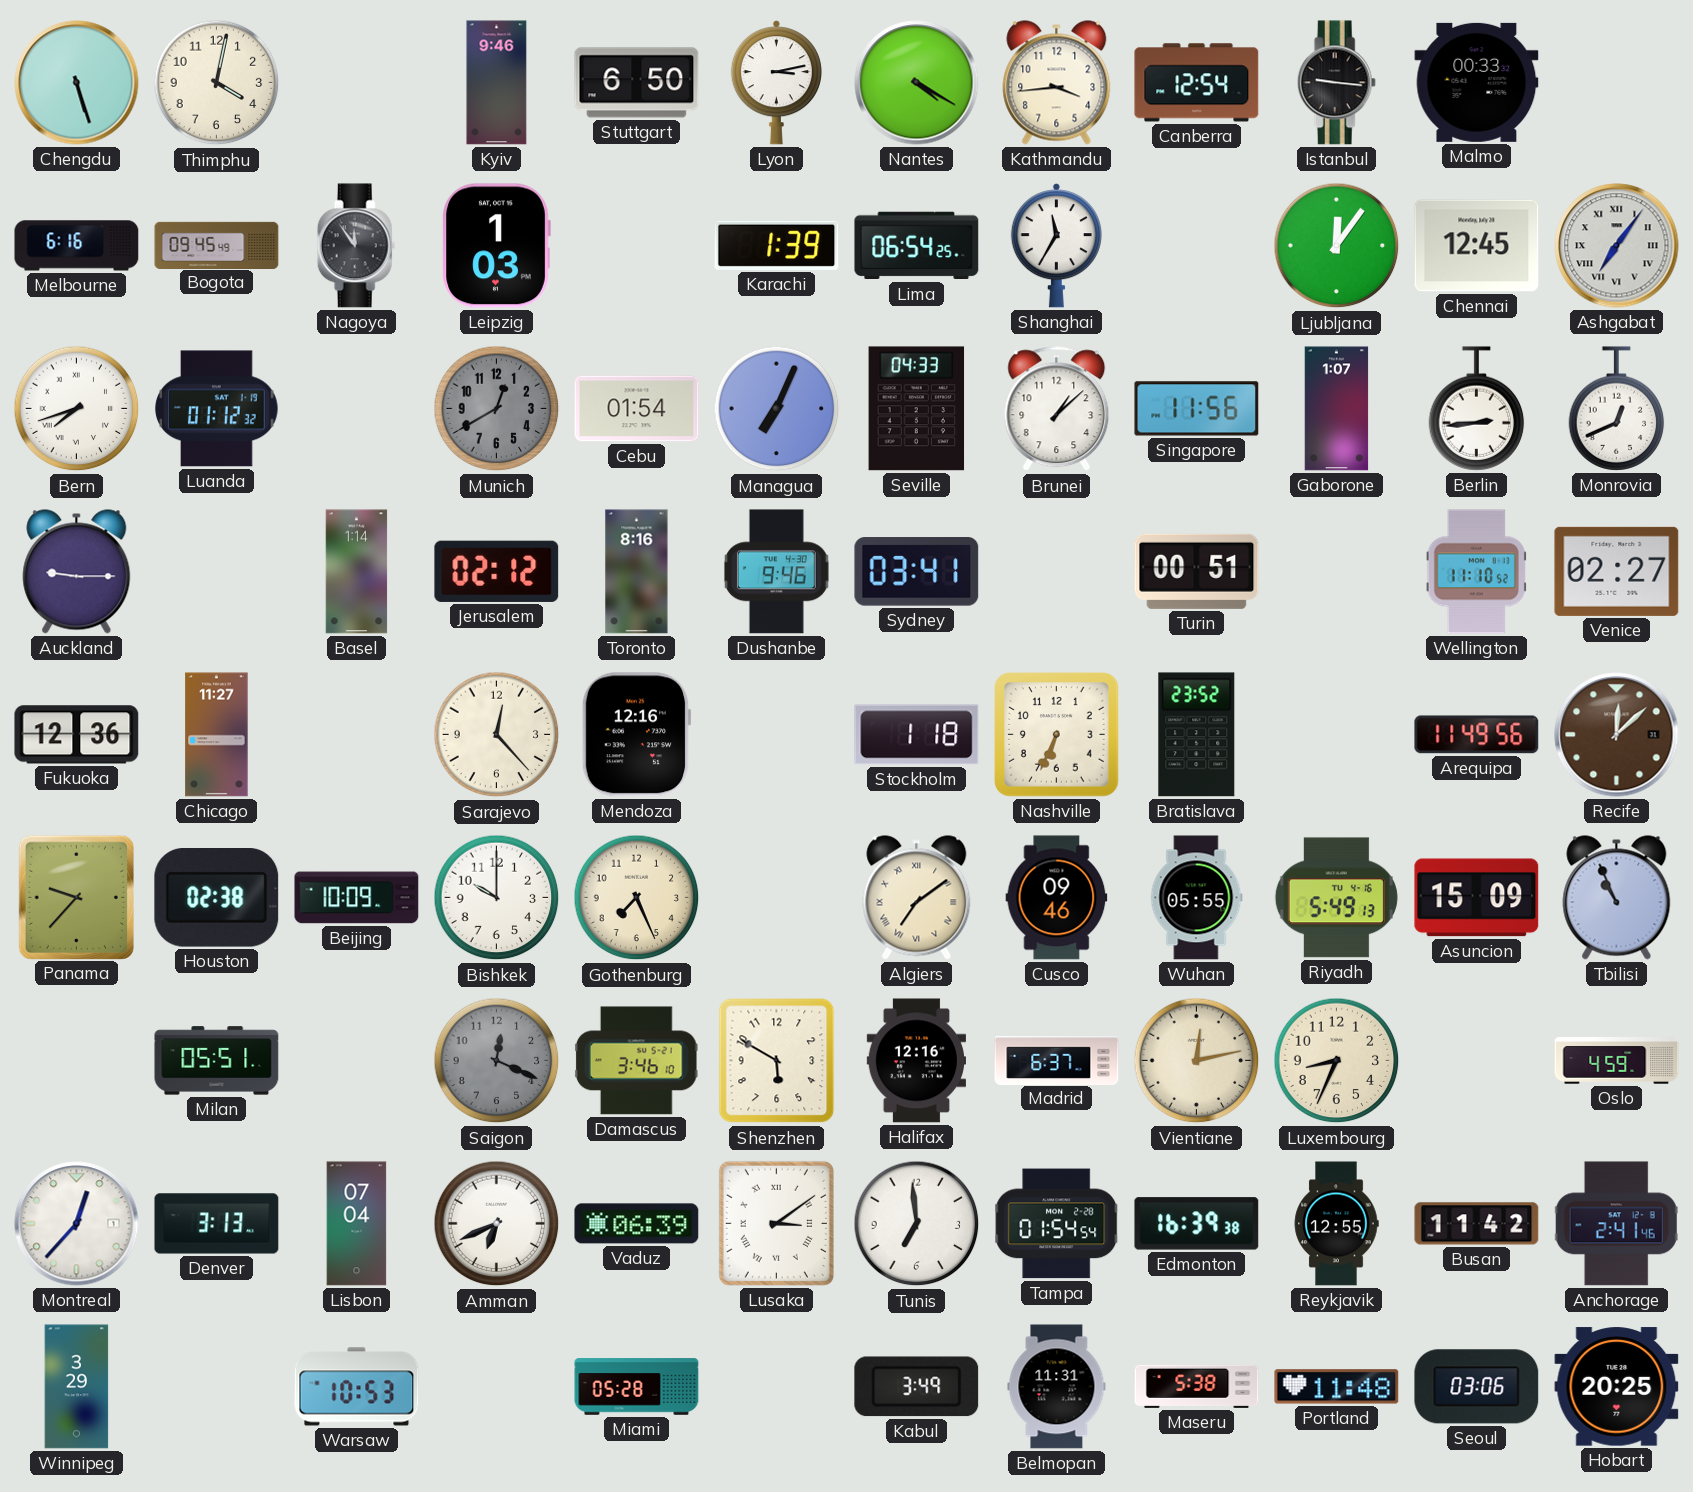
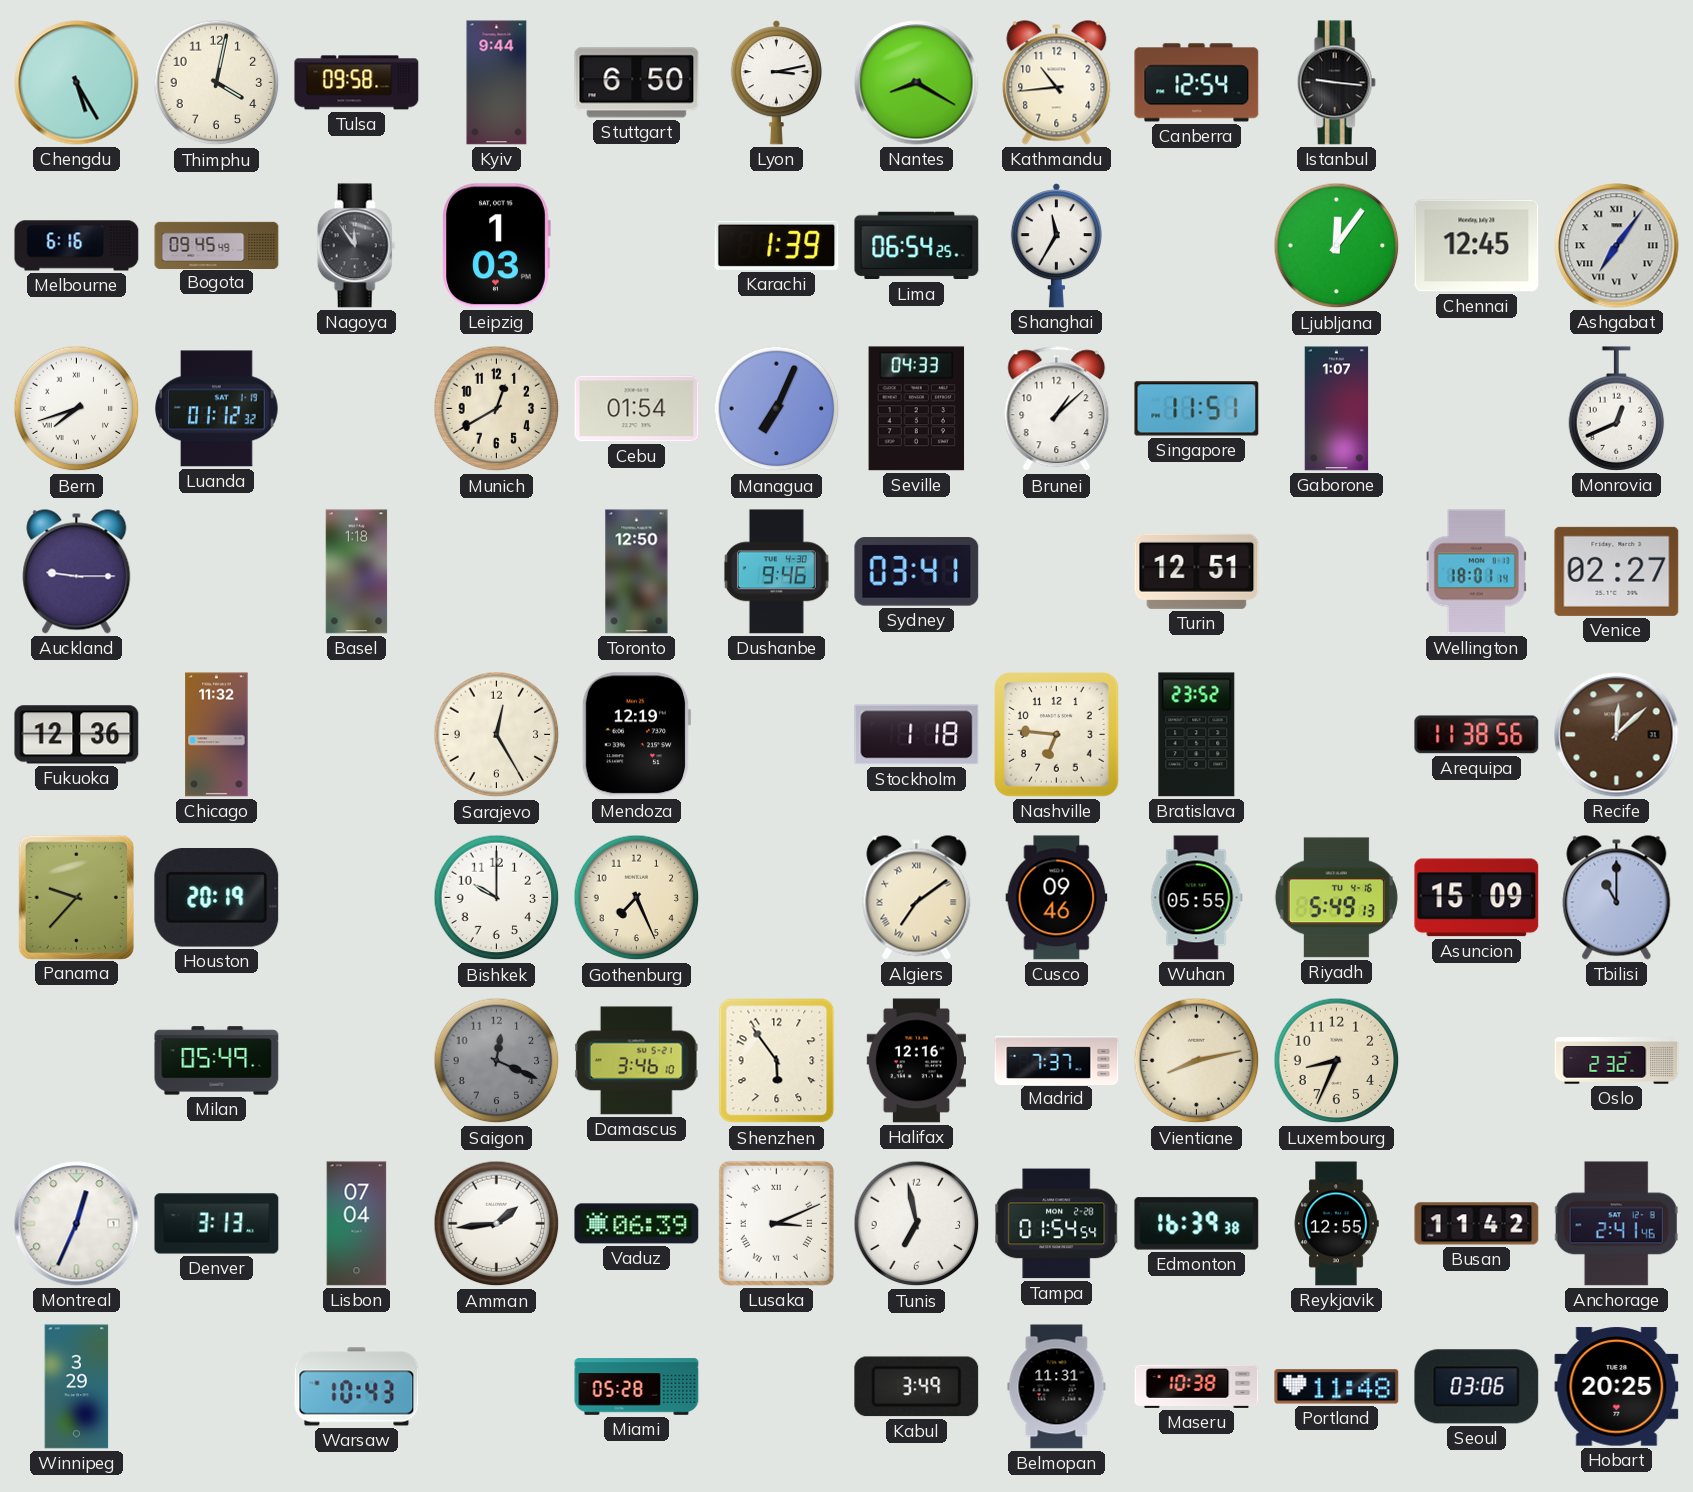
Chengdu: 5:27 -> 5:25 (77, 83)
Tulsa: none -> 09:58 (357, 83)
Kyiv: 9:46 -> 9:44 (497, 83)
Nantes: 4:20 -> 8:20 (917, 83)
Kathmandu: 3:44 -> 10:44 (1057, 83)
Malmo: 00:33 -> none (1477, 82)
Munich dial: grey -> cream (497, 409)
Singapore: 11:56 -> 11:51 (1197, 409)
Berlin: 2:44 -> none (1477, 409)
Basel: 1:14 -> 1:18 (357, 572)
Jerusalem: 02:12 -> none (497, 571)
Toronto: 8:16 -> 12:50 (637, 572)
Turin: 00:51 -> 12:51 (1197, 571)
Wellington: 11:10 -> 18:01 (1476, 572)
Chicago: 11:27 -> 11:32 (217, 735)
Sarajevo: 12:23 -> 12:25 (497, 735)
Mendoza: 12:16 -> 12:19 (636, 735)
Nashville: 6:34 -> 6:46 (1057, 735)
Arequipa: 11:49 -> 11:38 (1477, 735)
Houston: 02:38 -> 20:19 (217, 898)
Beijing: 10:09 -> none (357, 898)
Tbilisi: 10:56 -> 11:00 (1617, 898)
Milan: 05:51 -> 05:49 (217, 1061)
Shenzhen: 5:50 -> 5:54 (777, 1061)
Madrid: 6:37 -> 7:37 (1057, 1060)
Vientiane: 12:13 -> 8:13 (1197, 1061)
Oslo: 4:59 -> 2:32 (1617, 1061)
Montreal: 12:37 -> 12:34 (77, 1224)
Amman: 6:41 -> 1:44 (497, 1224)
Lusaka: 3:09 -> 3:11 (776, 1223)
Tunis: 6:59 -> 6:58 (917, 1224)
Warsaw: 10:53 -> 10:43 (357, 1387)
Maseru: 5:38 -> 10:38 (1197, 1386)
